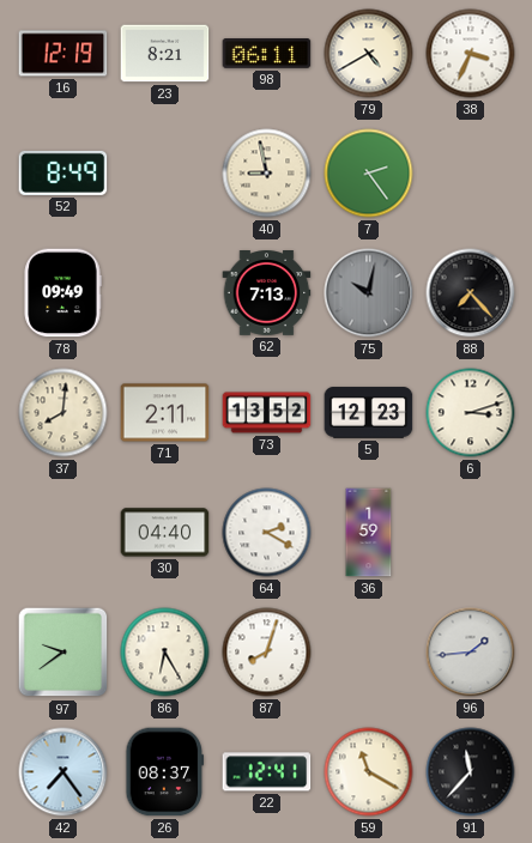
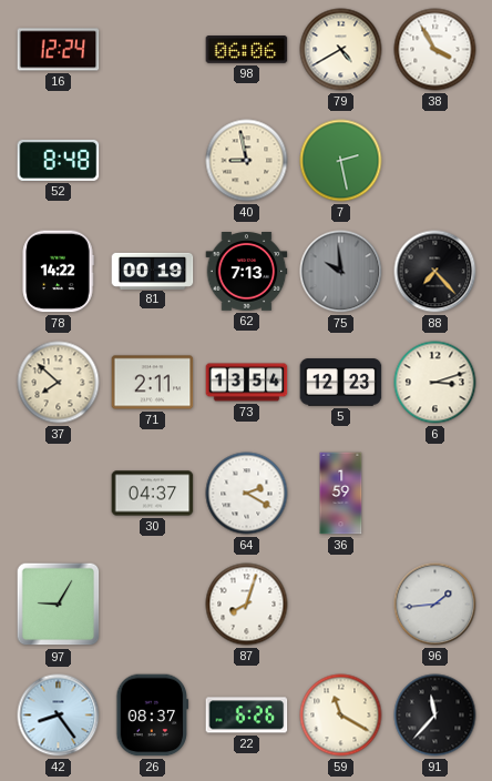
16: 12:19 -> 12:24 (59, 50)
23: 8:21 -> none (165, 54)
98: 06:11 -> 06:06 (247, 50)
38: 3:34 -> 3:55 (435, 50)
52: 8:49 -> 8:48 (59, 160)
7: 2:24 -> 2:28 (341, 161)
78: 09:49 -> 14:22 (58, 272)
81: none -> 00:19 (153, 271)
75: 10:02 -> 9:59 (341, 272)
37: 8:01 -> 7:52 (59, 383)
73: 13:52 -> 13:54 (247, 383)
30: 04:40 -> 04:37 (153, 494)
97: 9:39 -> 9:05 (59, 605)
86: 6:25 -> none (165, 653)
42: 7:24 -> 8:24 (59, 716)
22: 12:41 -> 6:26 (247, 716)
